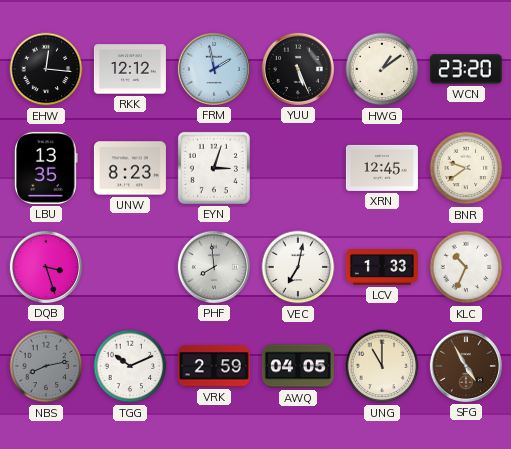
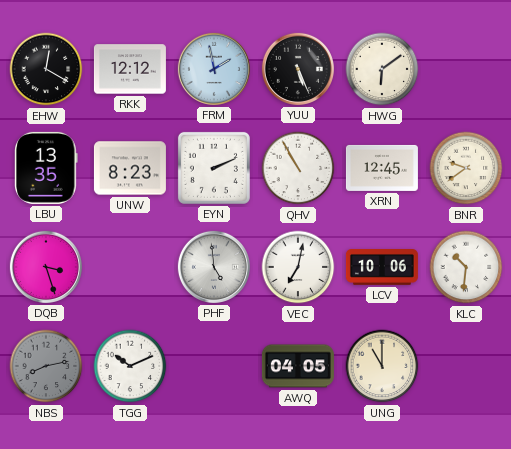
EHW: 12:16 -> 12:20 (46, 69)
HWG: 1:09 -> 6:09 (382, 69)
WCN: 23:20 -> none (466, 69)
EYN: 3:03 -> 2:11 (214, 168)
QHV: none -> 10:55 (298, 168)
PHF: 7:59 -> 4:59 (214, 267)
LCV: 1:33 -> 10:06 (382, 268)
KLC: 10:34 -> 10:31 (466, 267)
VRK: 2:59 -> none (214, 366)
SFG: 4:55 -> none (466, 366)
